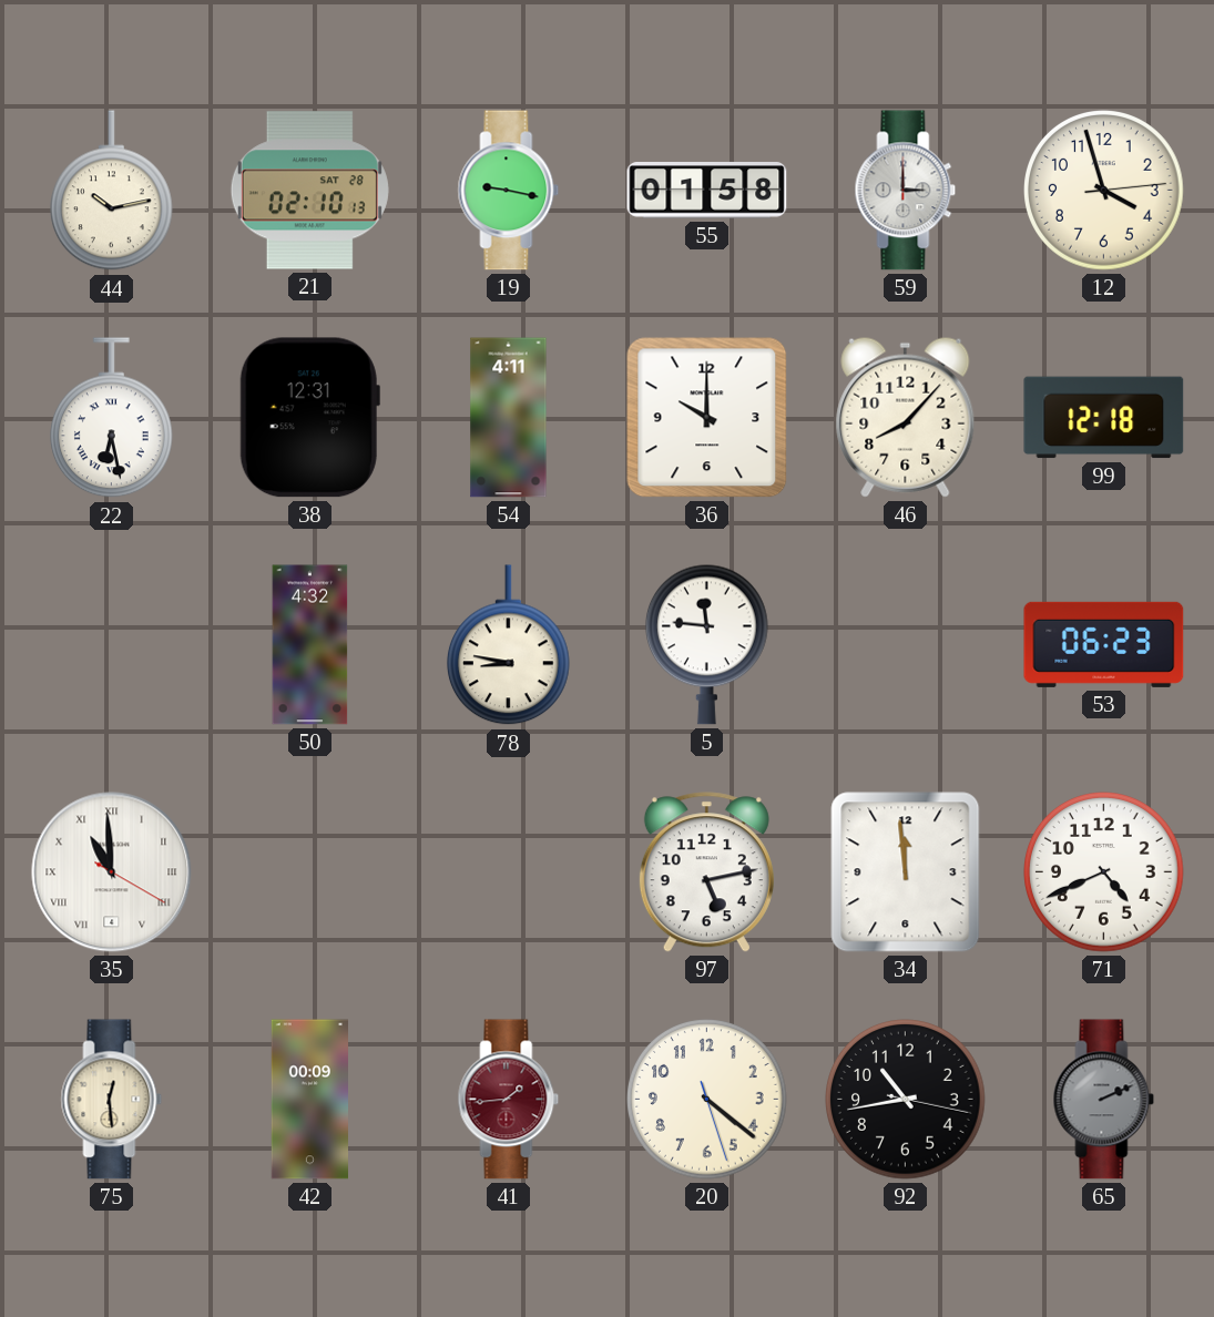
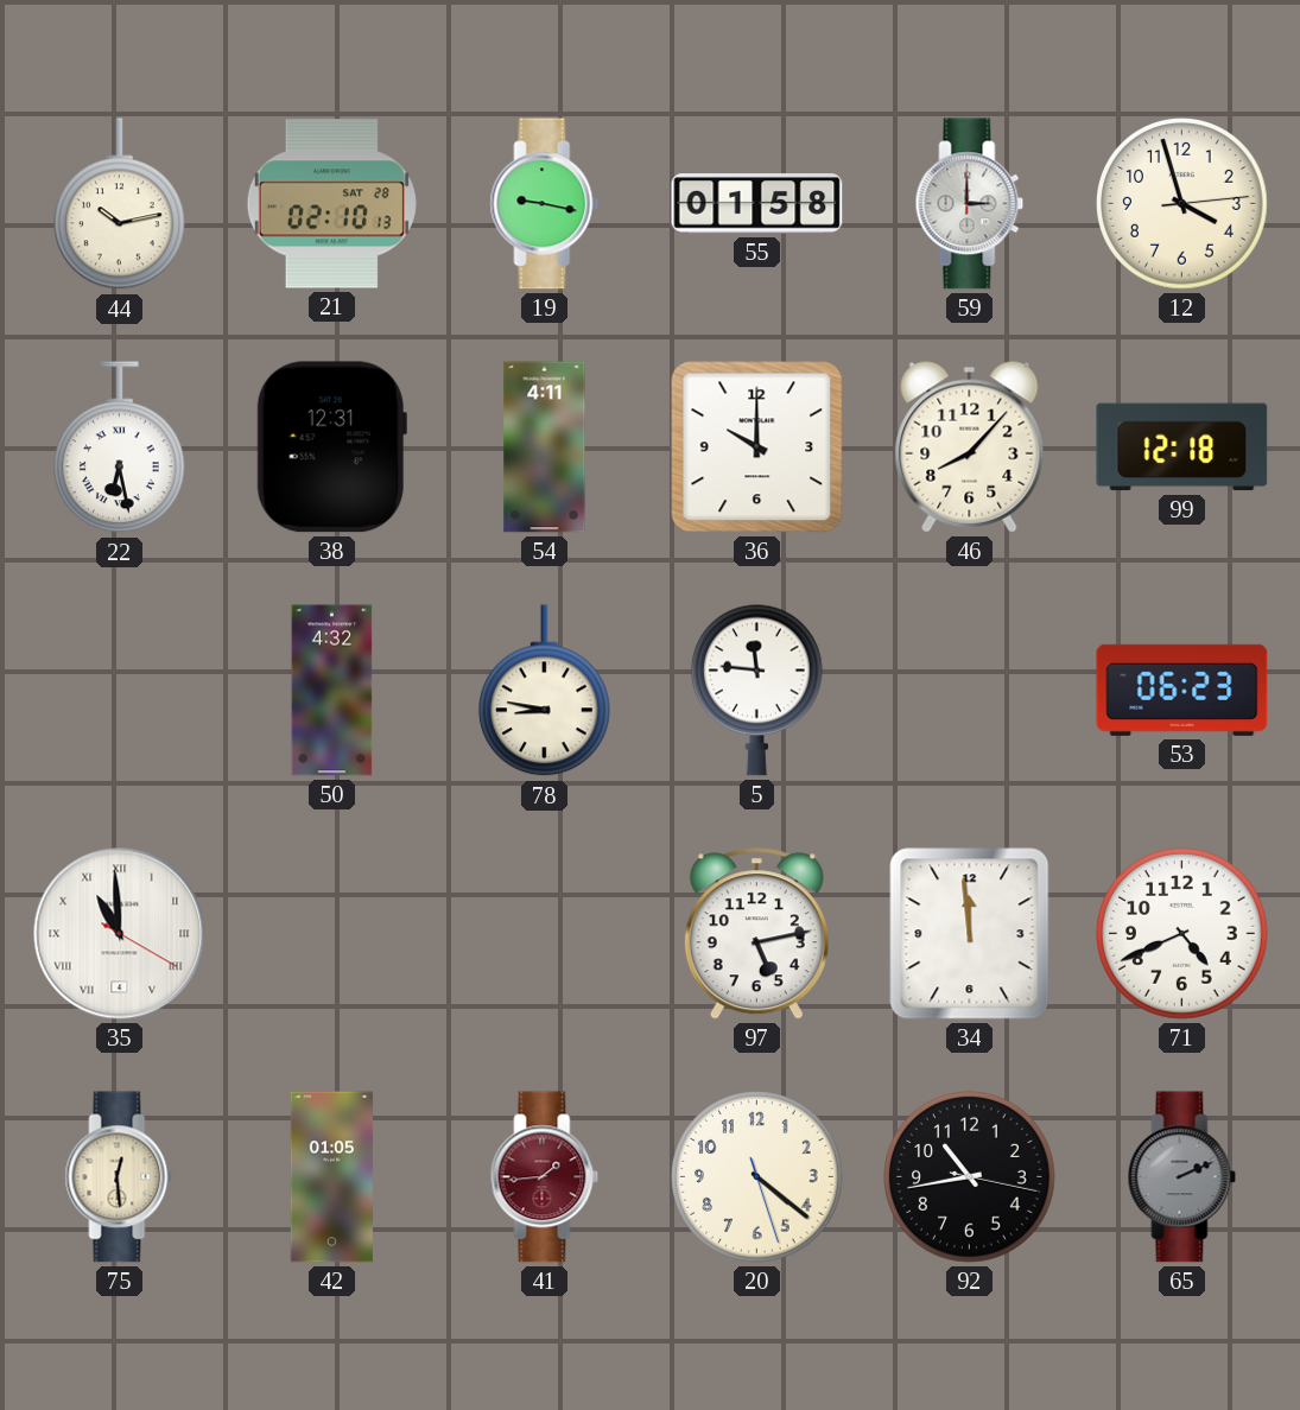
42: 00:09 -> 01:05 (331, 1177)
